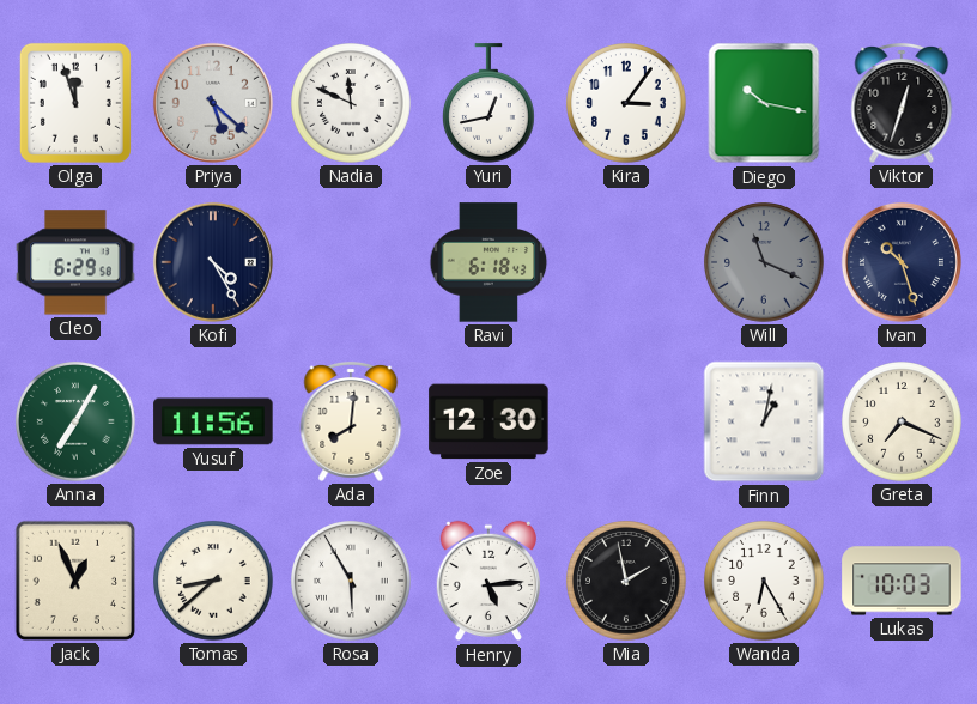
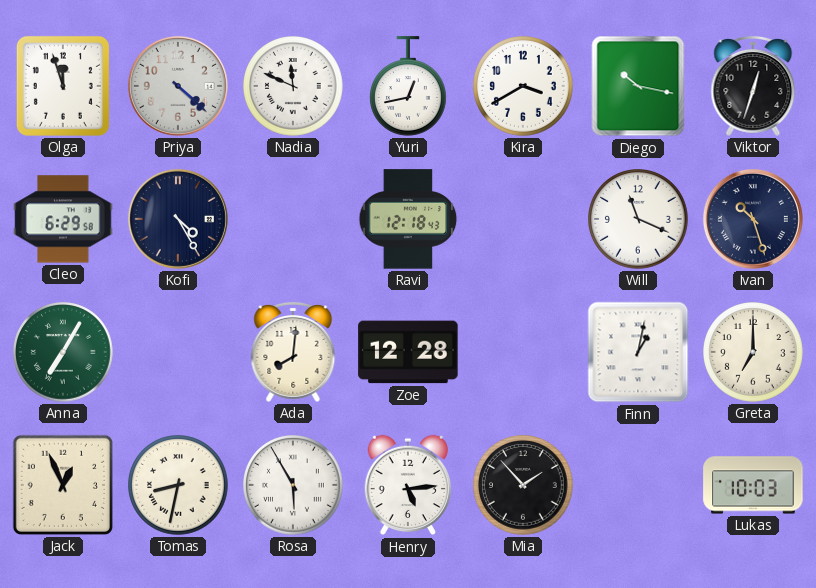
Priya: 5:22 -> 4:22 (178, 86)
Kira: 3:06 -> 3:40 (523, 87)
Ravi: 6:18 -> 12:18 (408, 219)
Will dial: grey -> white (638, 220)
Yusuf: 11:56 -> none (213, 421)
Zoe: 12:30 -> 12:28 (408, 352)
Greta: 7:19 -> 7:00 (753, 353)
Tomas: 8:38 -> 8:32 (178, 486)
Mia: 1:58 -> 1:53 (523, 486)
Wanda: 6:25 -> none (764, 582)
